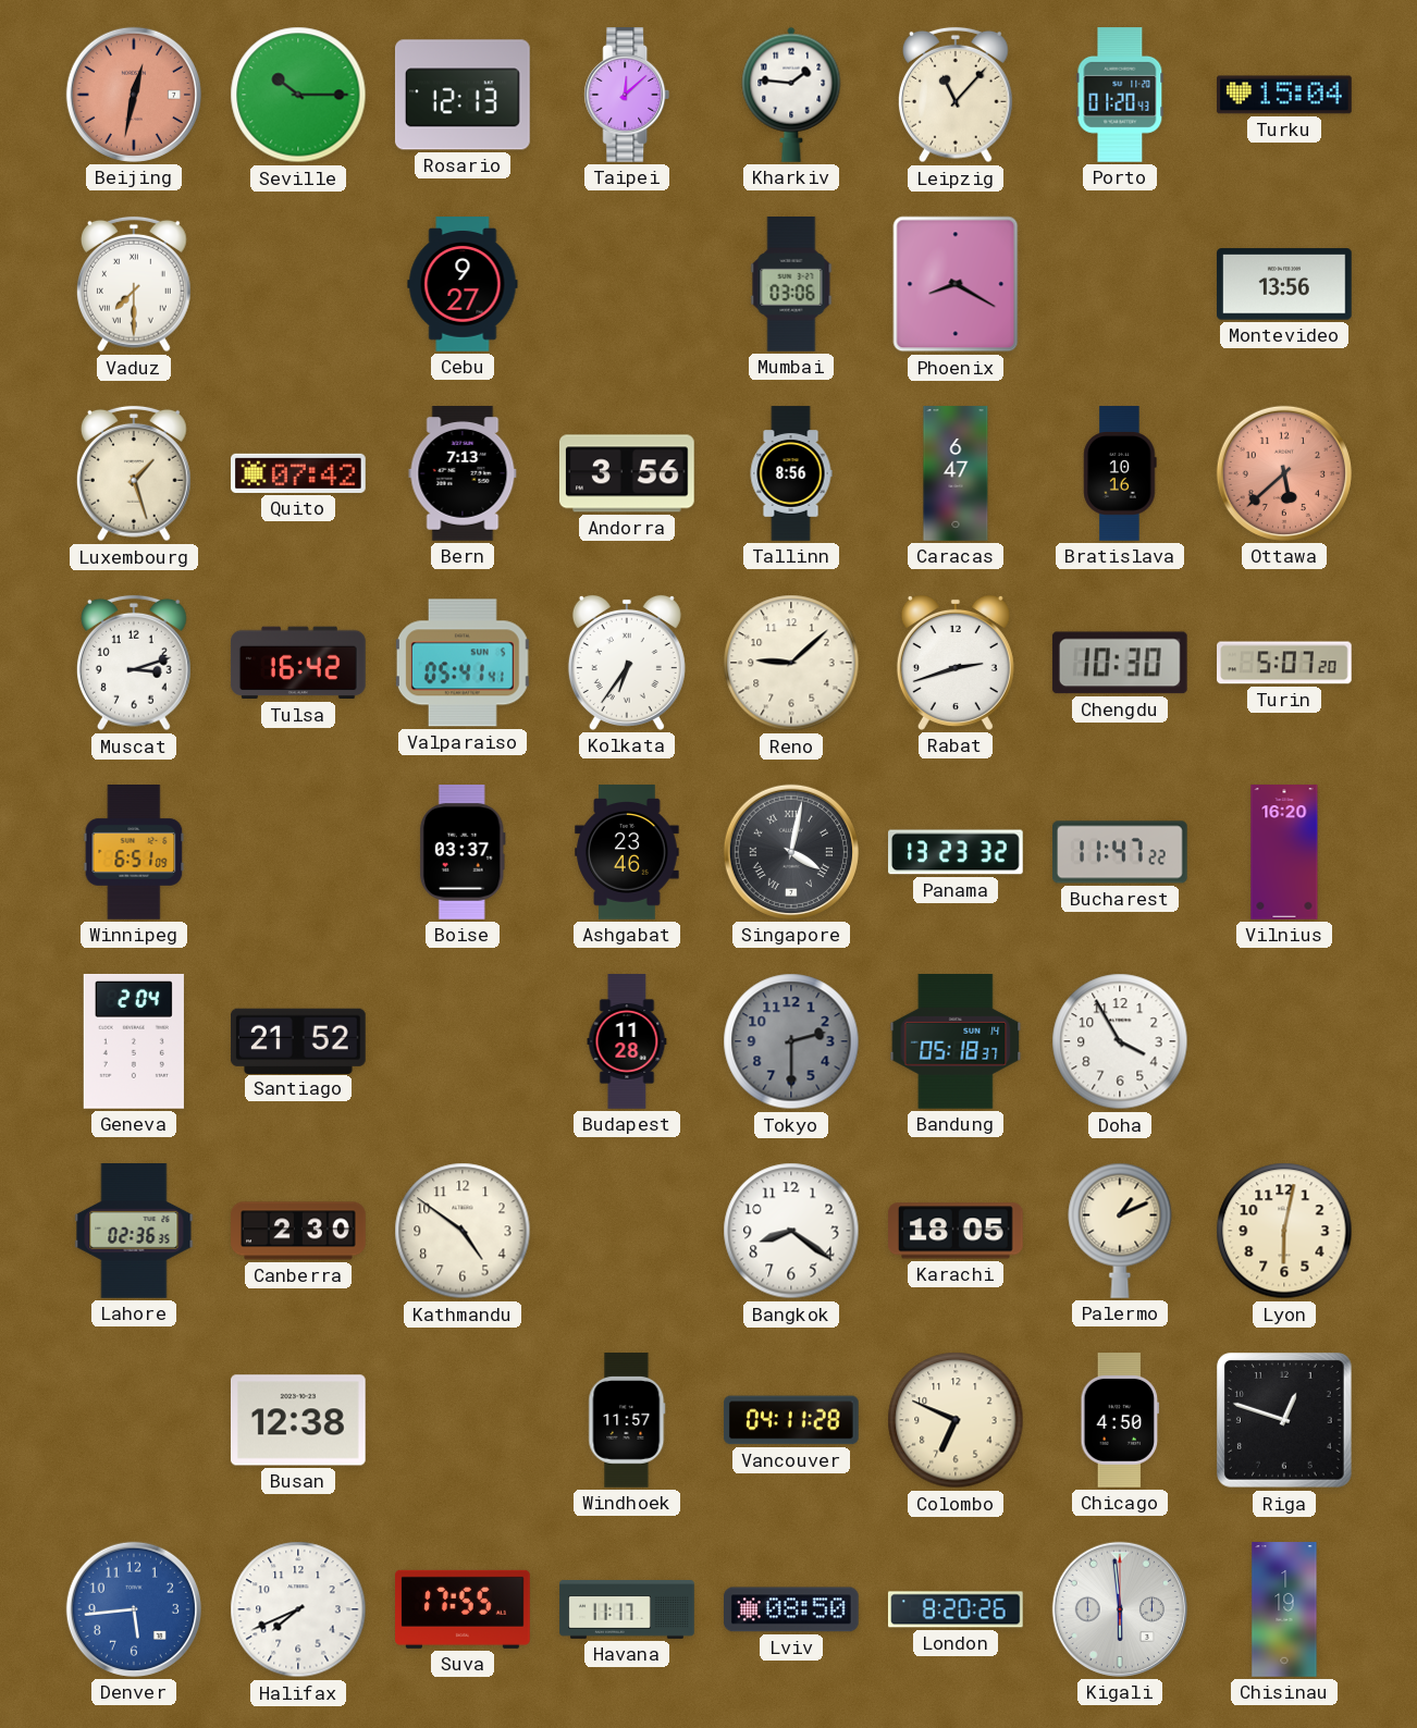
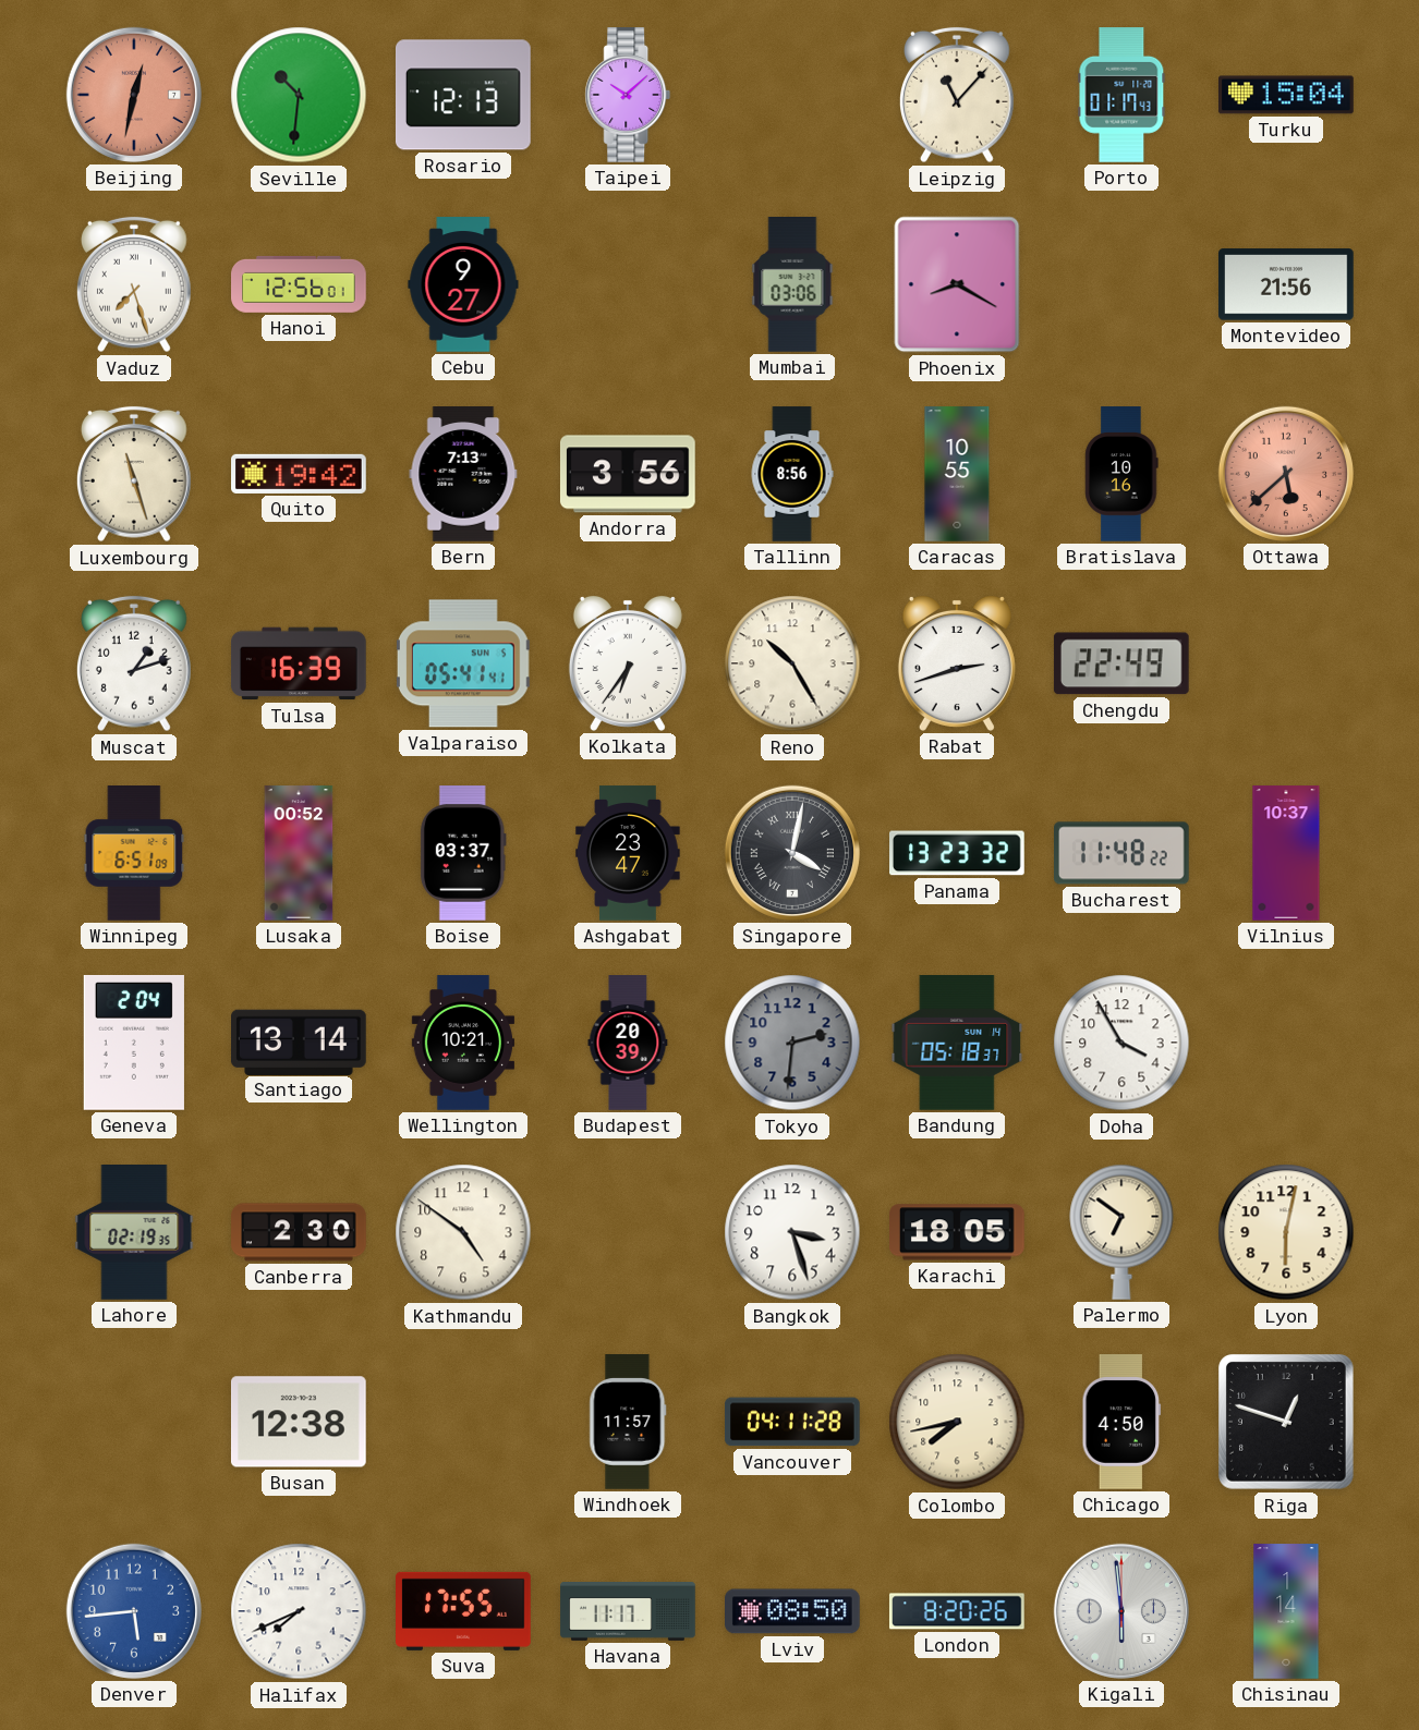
Seville: 10:15 -> 10:31 (299, 95)
Taipei: 12:08 -> 10:08 (628, 96)
Kharkiv: 1:46 -> none (791, 95)
Porto: 01:20 -> 01:17 (1121, 96)
Vaduz: 7:30 -> 7:27 (135, 284)
Hanoi: none -> 12:56 (300, 284)
Montevideo: 13:56 -> 21:56 (1287, 284)
Luxembourg: 1:27 -> 11:27 (135, 474)
Quito: 07:42 -> 19:42 (300, 474)
Caracas: 6:47 -> 10:55 (957, 474)
Muscat: 3:12 -> 1:12 (135, 663)
Tulsa: 16:42 -> 16:39 (299, 663)
Reno: 9:08 -> 10:25 (792, 663)
Chengdu: 10:30 -> 22:49 (1121, 663)
Turin: 5:07 -> none (1285, 663)
Lusaka: none -> 00:52 (299, 853)
Ashgabat: 23:46 -> 23:47 (628, 853)
Bucharest: 11:47 -> 11:48 (1123, 853)
Vilnius: 16:20 -> 10:37 (1286, 853)
Santiago: 21:52 -> 13:14 (300, 1041)
Wellington: none -> 10:21 (462, 1043)
Budapest: 11:28 -> 20:39 (628, 1043)
Tokyo: 2:30 -> 2:31 (792, 1043)
Lahore: 02:36 -> 02:19 (134, 1233)
Bangkok: 8:21 -> 3:27 (792, 1232)
Palermo: 1:11 -> 6:51 (1121, 1232)
Colombo: 6:49 -> 7:43 (957, 1422)
Chisinau: 1:19 -> 1:14 (1286, 1611)
